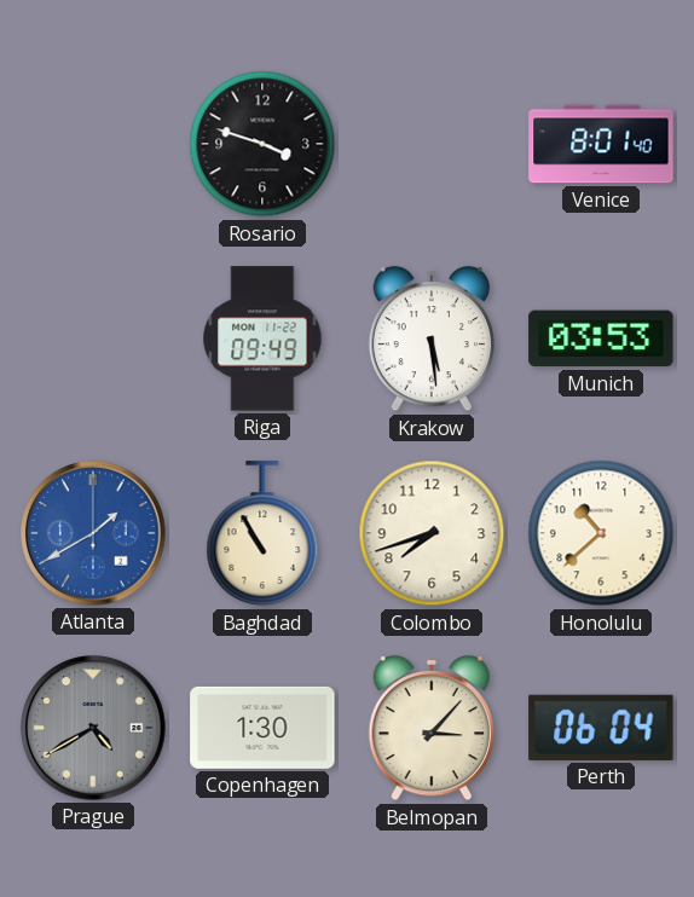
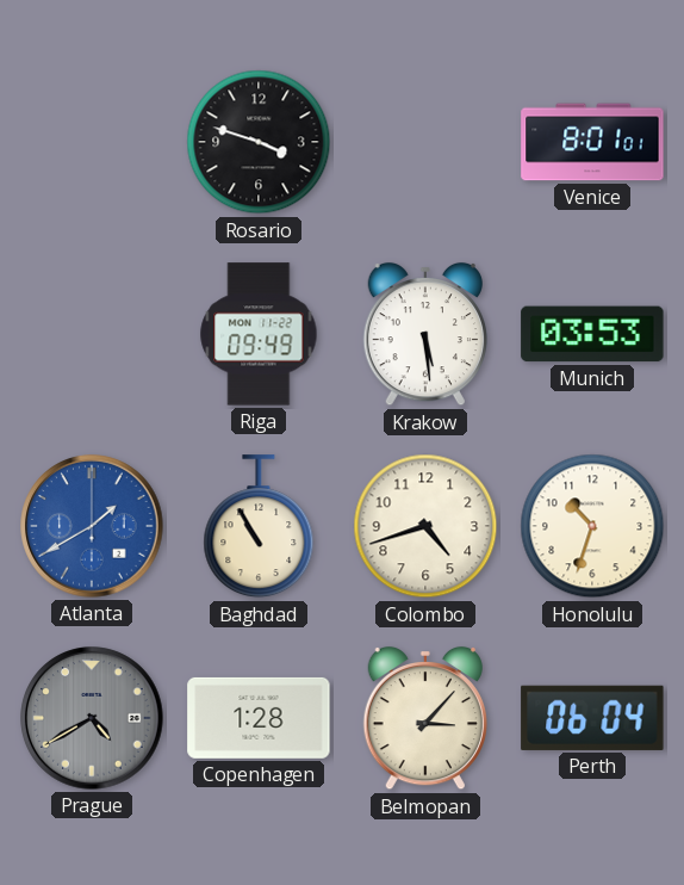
Venice: 8:01:40 -> 8:01:01 (592, 142)
Colombo: 7:42 -> 4:42 (425, 526)
Honolulu: 10:38 -> 10:33 (592, 526)
Copenhagen: 1:30 -> 1:28 (259, 718)
